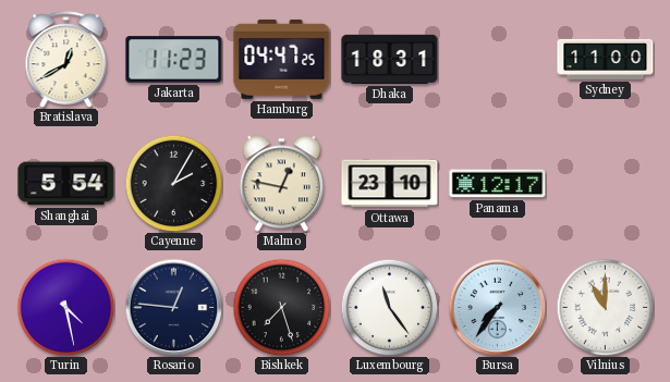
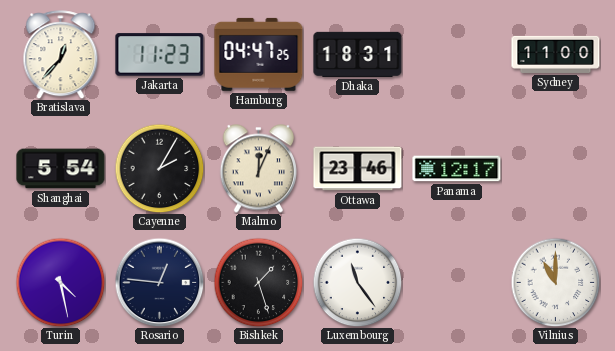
Bratislava: 12:40 -> 12:37 (61, 55)
Malmo: 12:47 -> 12:04 (258, 169)
Ottawa: 23:10 -> 23:46 (358, 169)
Bishkek: 7:27 -> 1:27 (258, 282)
Bursa: 7:36 -> none (497, 307)
